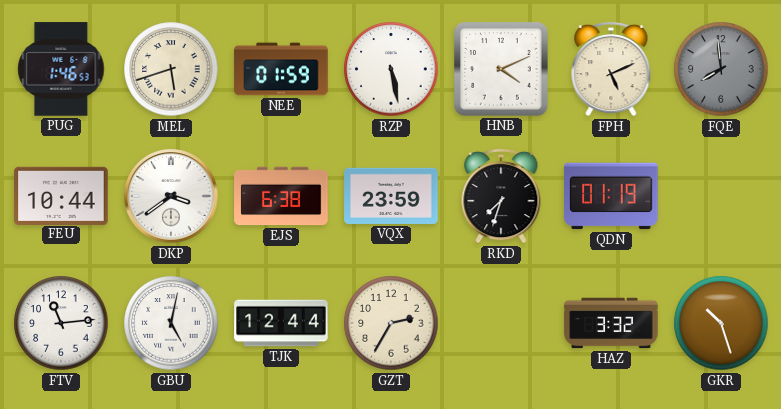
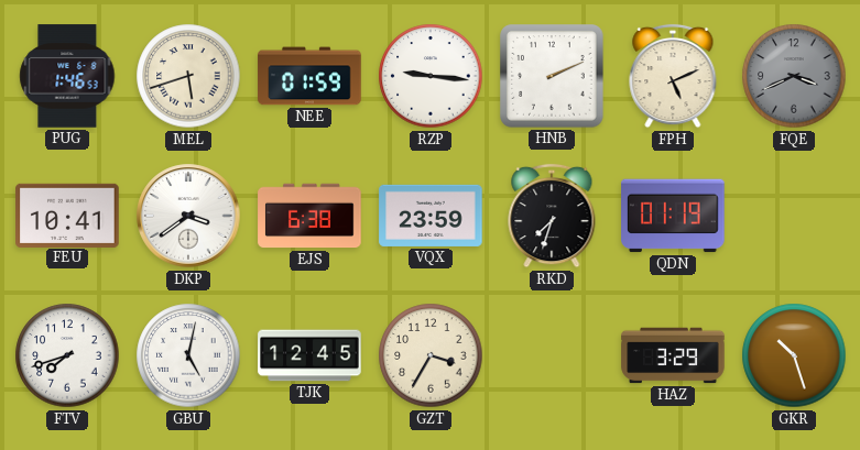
RZP: 5:28 -> 9:16 (431, 76)
HNB: 4:11 -> 2:11 (552, 76)
FQE: 7:59 -> 3:41 (794, 76)
FEU: 10:44 -> 10:41 (67, 215)
FTV: 11:14 -> 7:42 (67, 355)
TJK: 12:44 -> 12:45 (309, 355)
GZT: 2:35 -> 3:35 (431, 355)
HAZ: 3:32 -> 3:29 (673, 355)
